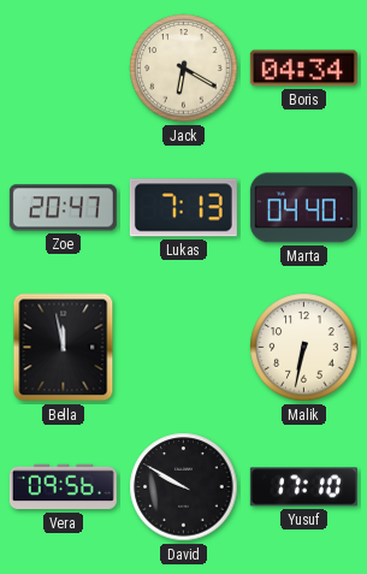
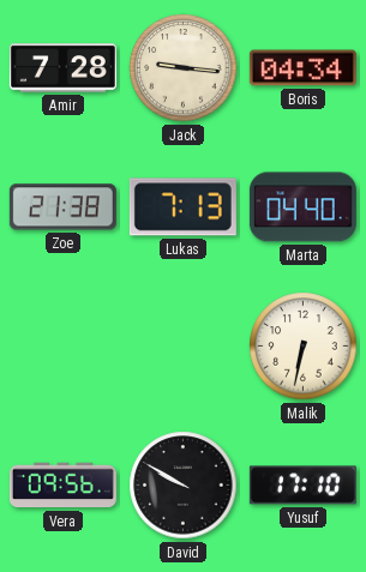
Amir: none -> 7:28 (62, 68)
Jack: 6:20 -> 9:16 (184, 68)
Zoe: 20:47 -> 21:38 (62, 207)
Bella: 11:58 -> none (64, 348)
